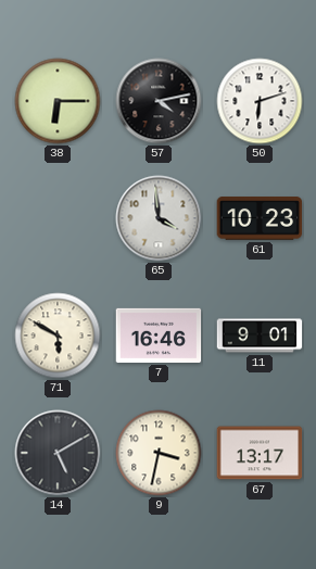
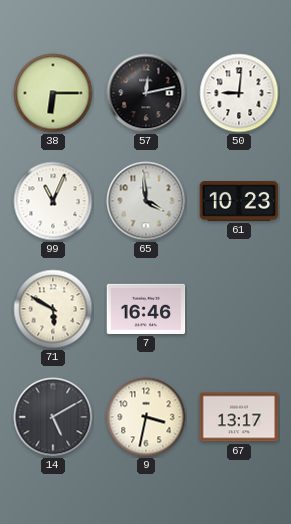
57: 4:13 -> 12:13 (146, 93)
50: 6:12 -> 9:01 (239, 93)
99: none -> 11:04 (53, 201)
11: 9:01 -> none (260, 336)
